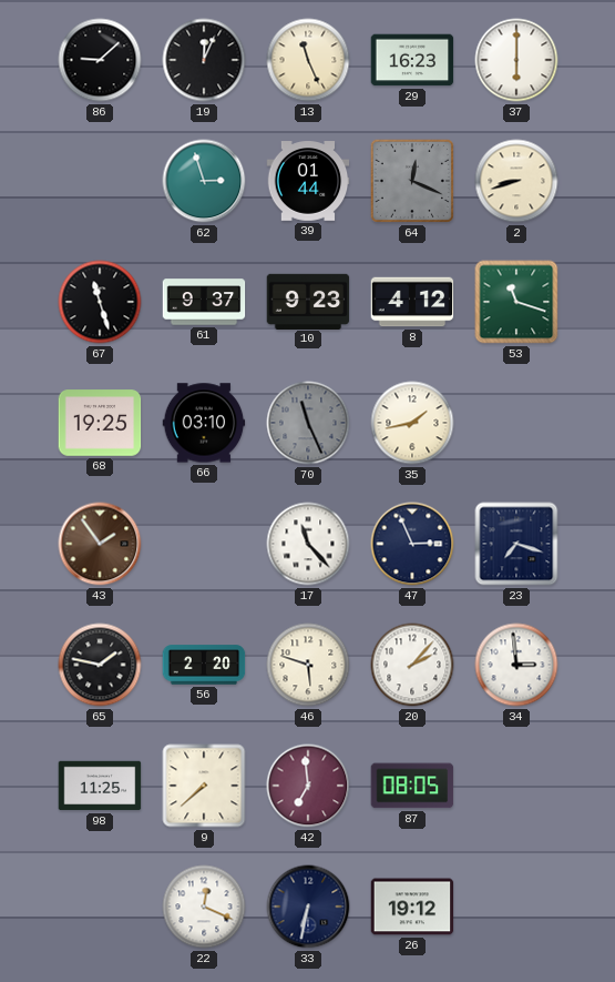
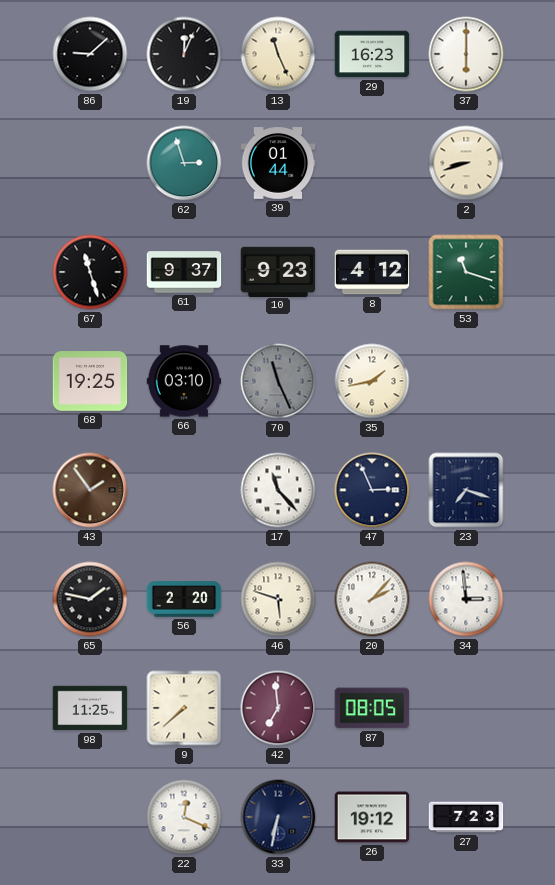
64: 12:19 -> none (412, 181)
27: none -> 7:23 (466, 817)
